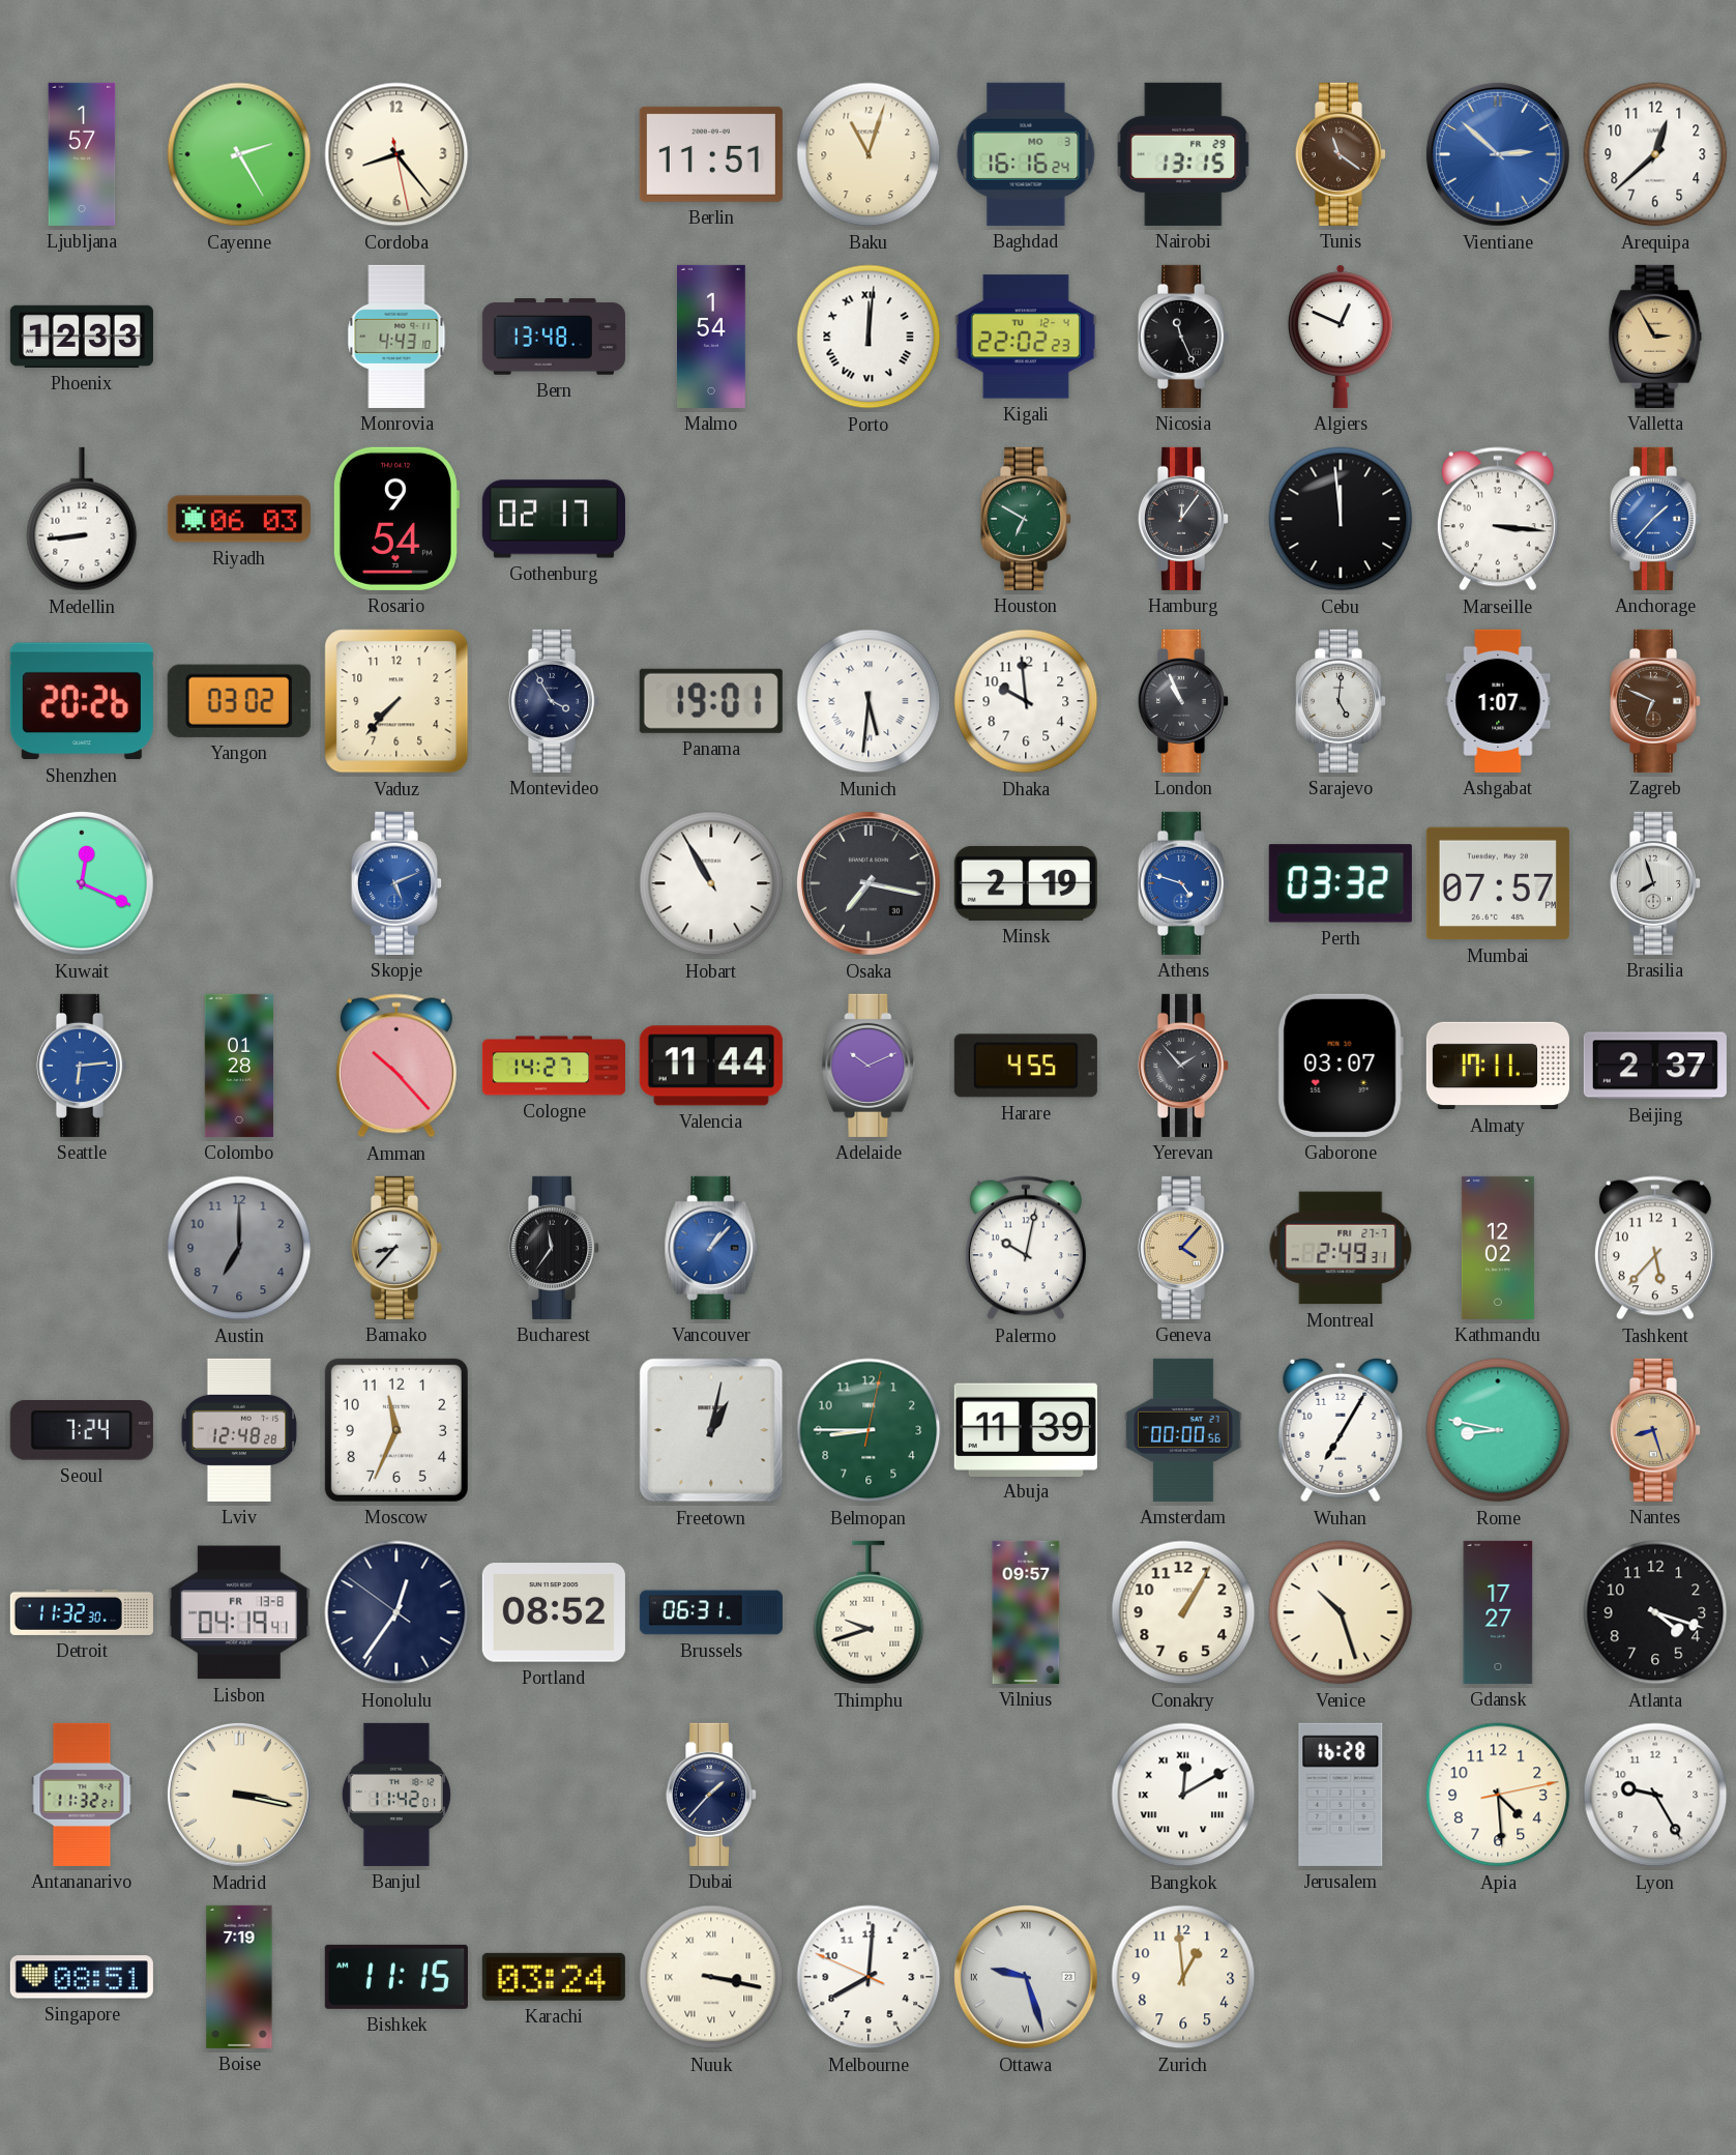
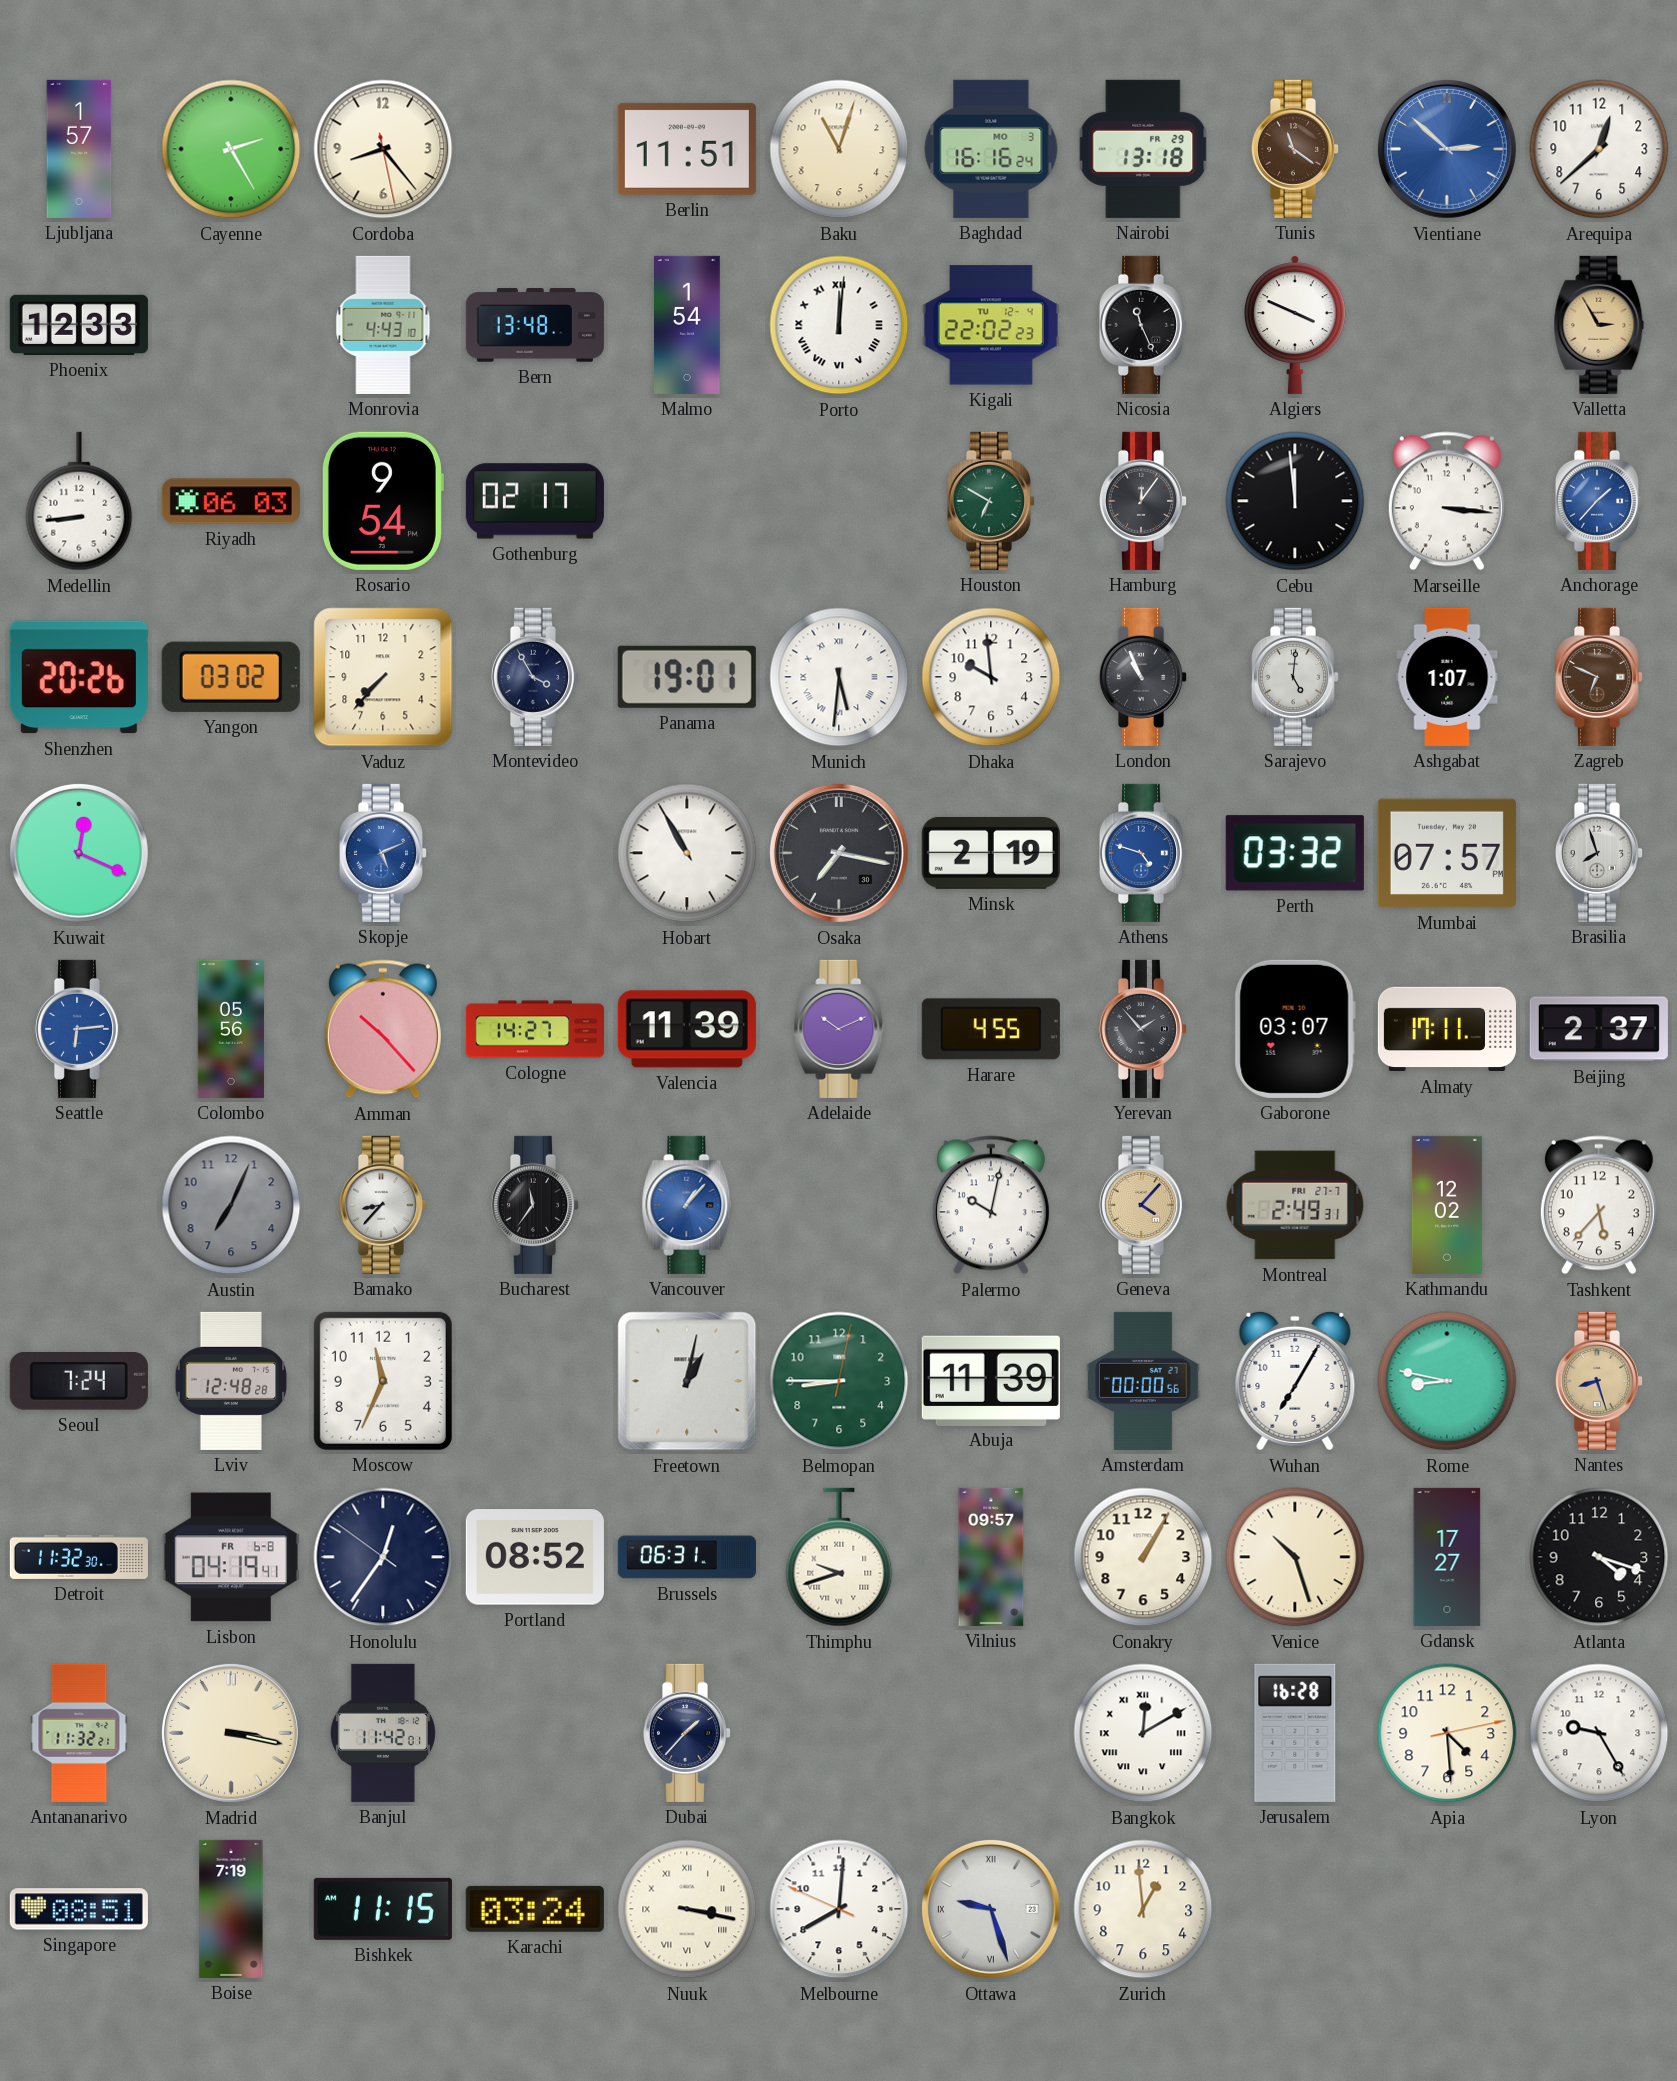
Nairobi: 13:15 -> 13:18 (1143, 149)
Algiers: 12:49 -> 3:49 (1295, 325)
Colombo: 01:28 -> 05:56 (231, 1029)
Valencia: 11:44 -> 11:39 (687, 1029)
Austin: 7:00 -> 7:04 (231, 1205)
Lisbon date: FR 13-8 -> FR 6-8 (231, 1557)
